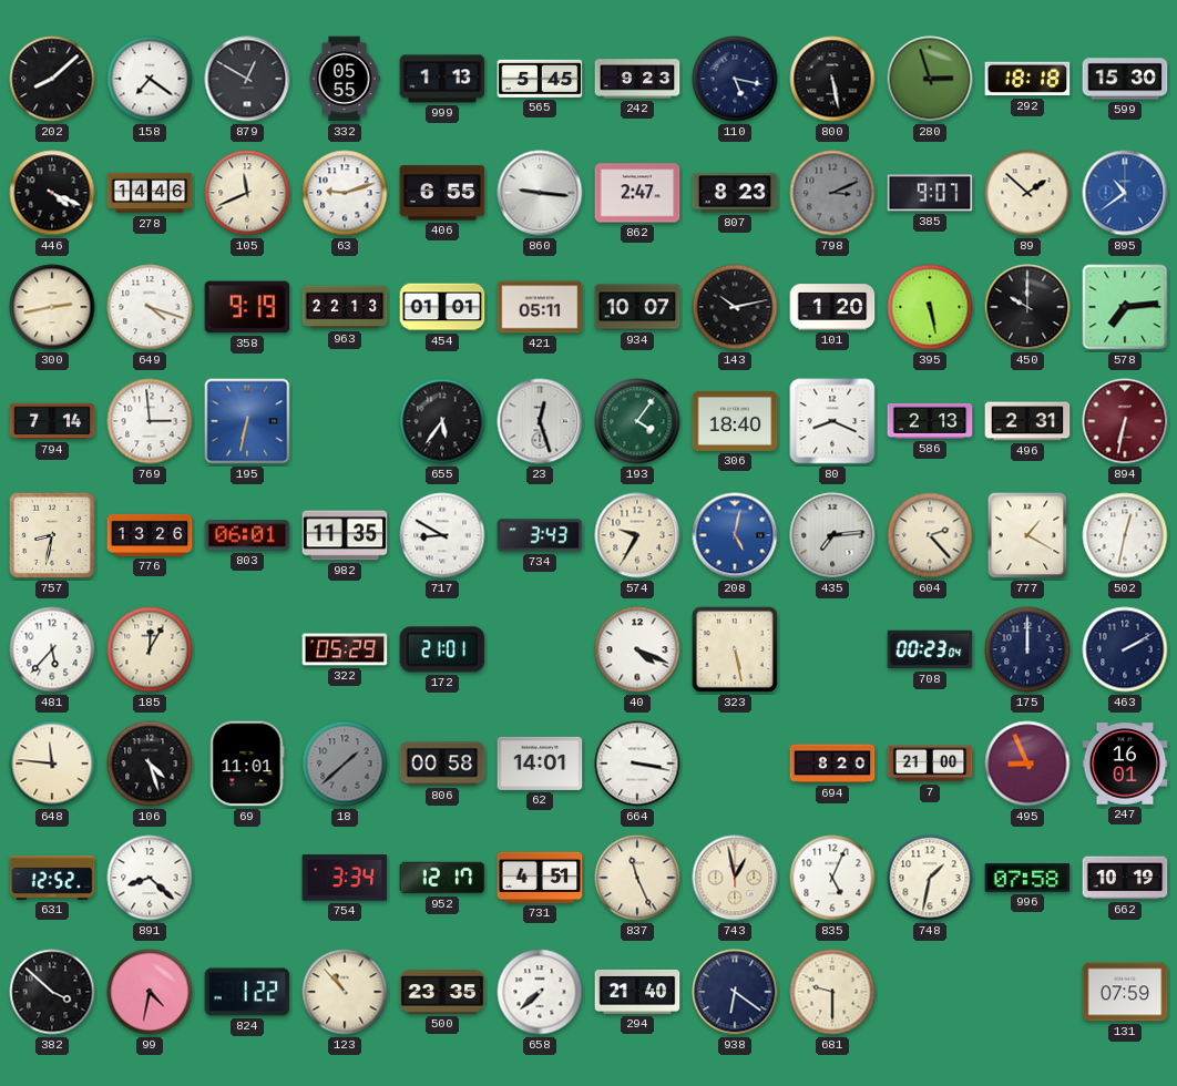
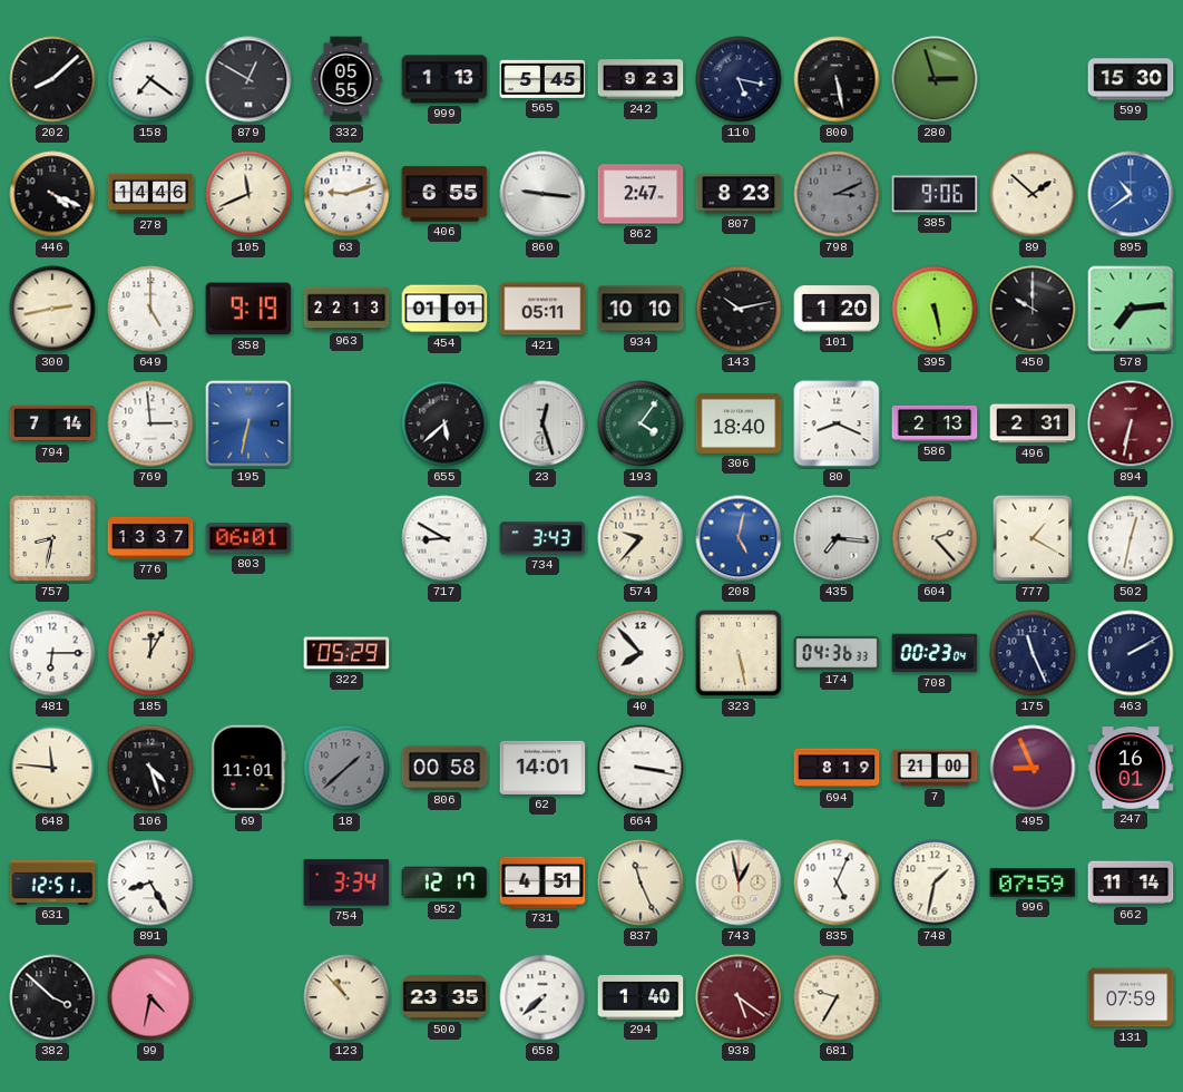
292: 18:18 -> none (1027, 79)
385: 9:07 -> 9:06 (935, 194)
649: 4:18 -> 5:00 (150, 309)
934: 10:07 -> 10:10 (641, 309)
655: 5:36 -> 5:38 (444, 423)
776: 13:26 -> 13:37 (150, 538)
982: 11:35 -> none (345, 535)
574: 9:35 -> 9:37 (641, 538)
435: 7:14 -> 7:16 (837, 538)
481: 5:37 -> 6:15 (52, 653)
172: 21:01 -> none (442, 649)
40: 4:19 -> 7:53 (641, 653)
174: none -> 04:36 (837, 653)
175: 12:00 -> 11:26 (1033, 653)
694: 8:20 -> 8:19 (837, 768)
631: 12:52 -> 12:51 (52, 883)
891: 8:22 -> 8:25 (150, 883)
996: 07:58 -> 07:59 (1033, 883)
662: 10:19 -> 11:14 (1131, 883)
824: 1:22 -> none (247, 992)
294: 21:40 -> 1:40 (641, 997)
938: 6:21 -> 5:21 (739, 997)
938 dial: navy -> burgundy (739, 997)
681: 9:30 -> 9:35 (837, 997)
